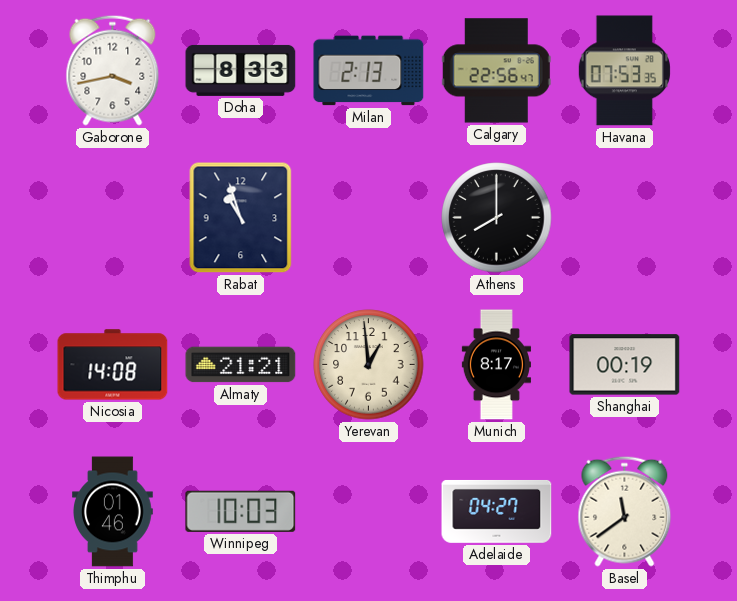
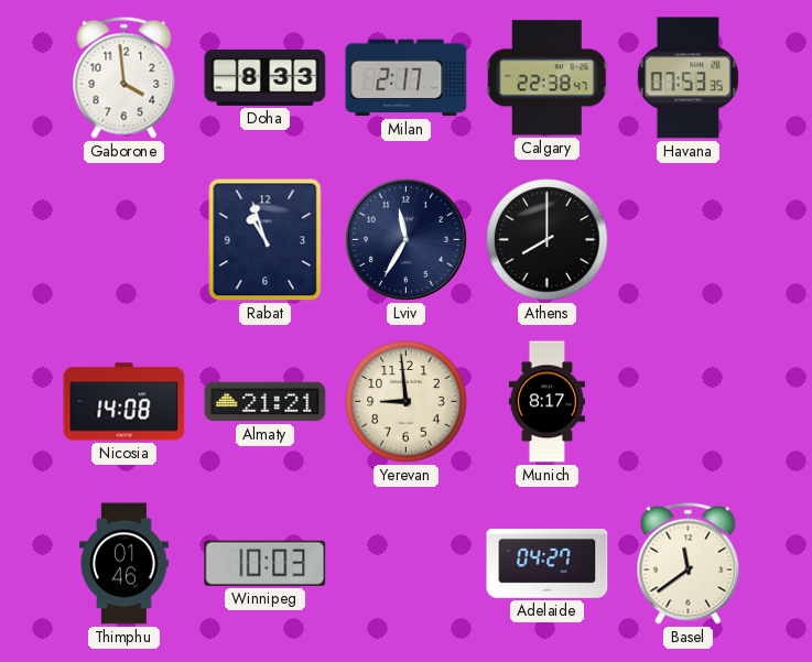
Gaborone: 3:43 -> 3:59 (124, 77)
Milan: 2:13 -> 2:17 (407, 78)
Calgary: 22:56 -> 22:38 (546, 78)
Lviv: none -> 11:35 (405, 239)
Yerevan: 12:59 -> 8:59 (407, 402)
Shanghai: 00:19 -> none (625, 365)
